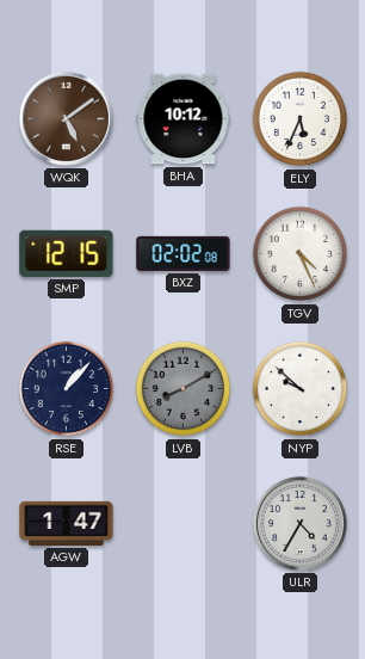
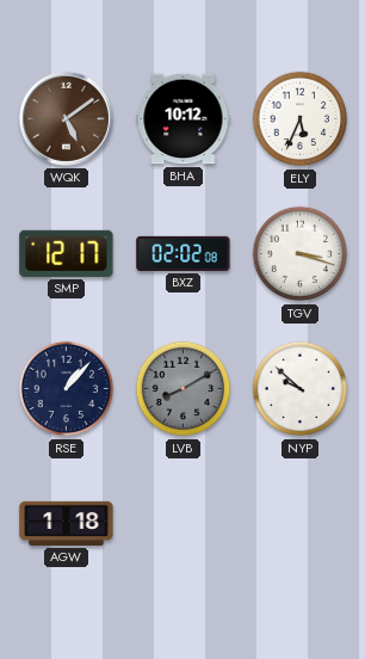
SMP: 12:15 -> 12:17 (67, 253)
TGV: 4:26 -> 3:18 (301, 254)
AGW: 1:47 -> 1:18 (67, 523)
ULR: 4:35 -> none (299, 523)
